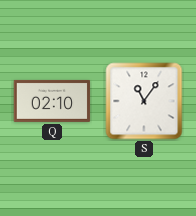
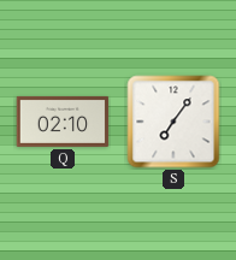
S: 11:06 -> 7:06 (173, 122)
